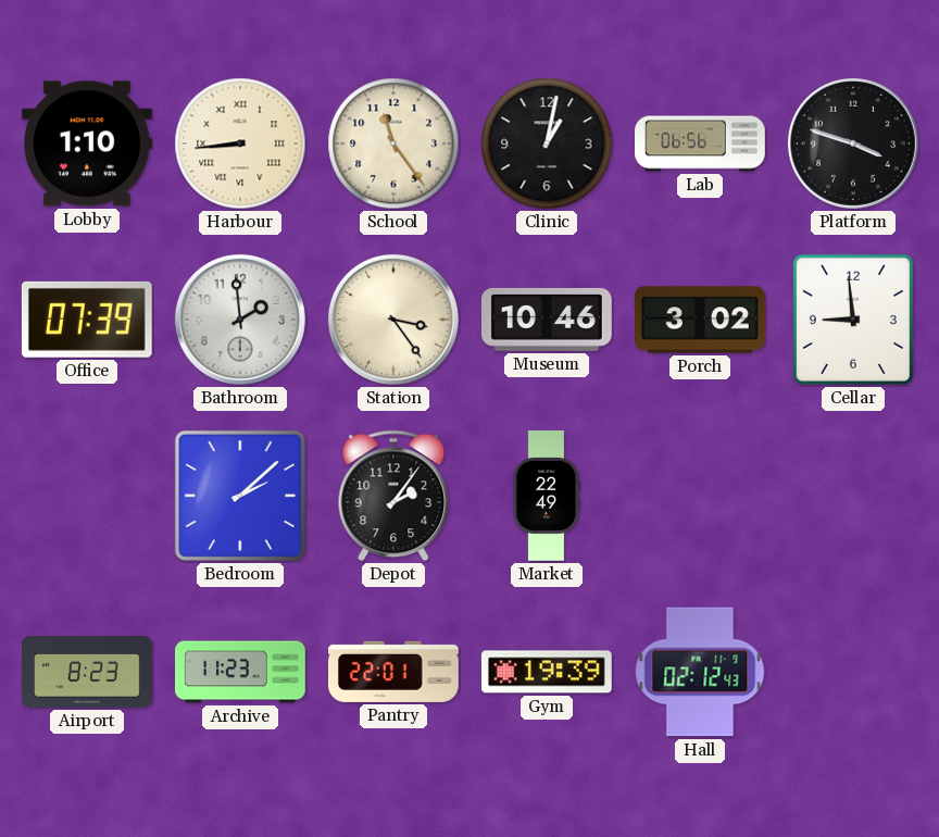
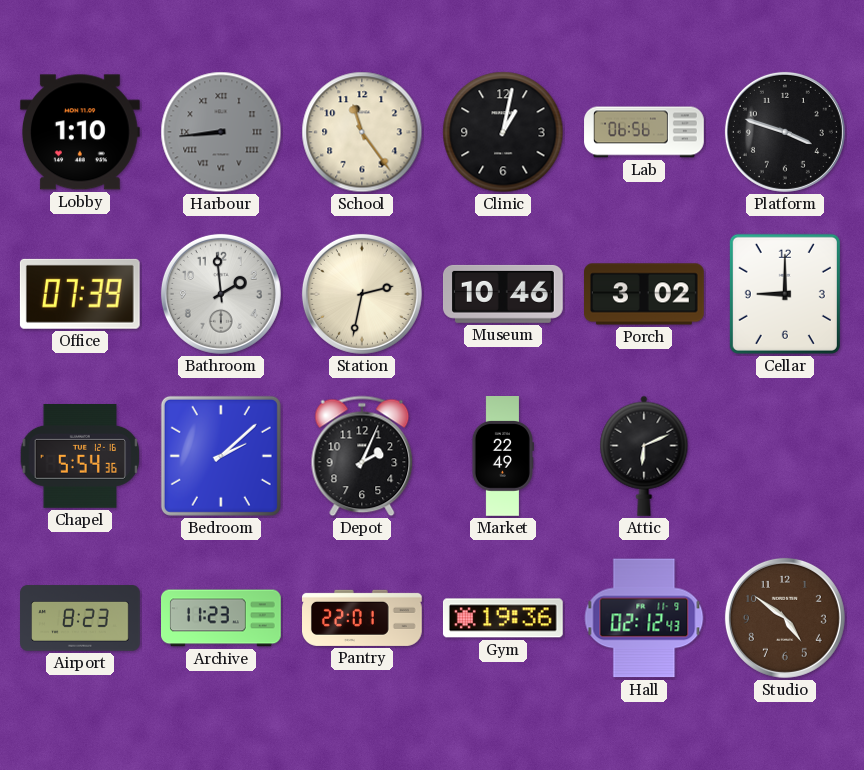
Harbour dial: cream -> grey (221, 132)
Station: 3:24 -> 2:32 (362, 294)
Cellar: 8:59 -> 9:00 (785, 294)
Chapel: none -> 5:54 (80, 457)
Depot: 2:06 -> 2:04 (362, 456)
Attic: none -> 6:11 (644, 456)
Gym: 19:39 -> 19:36 (503, 618)
Studio: none -> 4:51 (785, 618)
